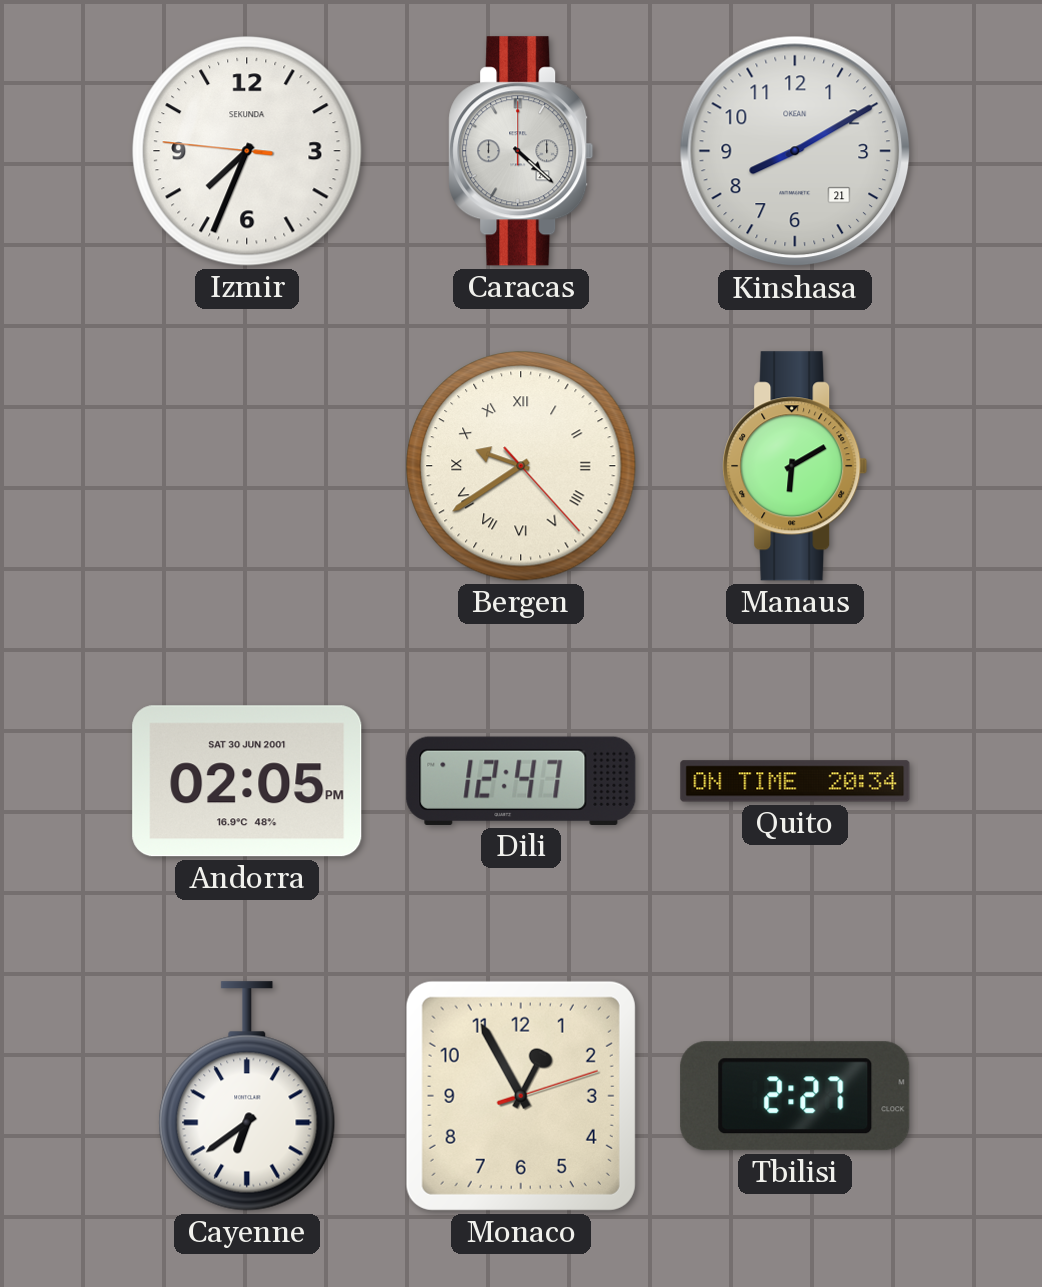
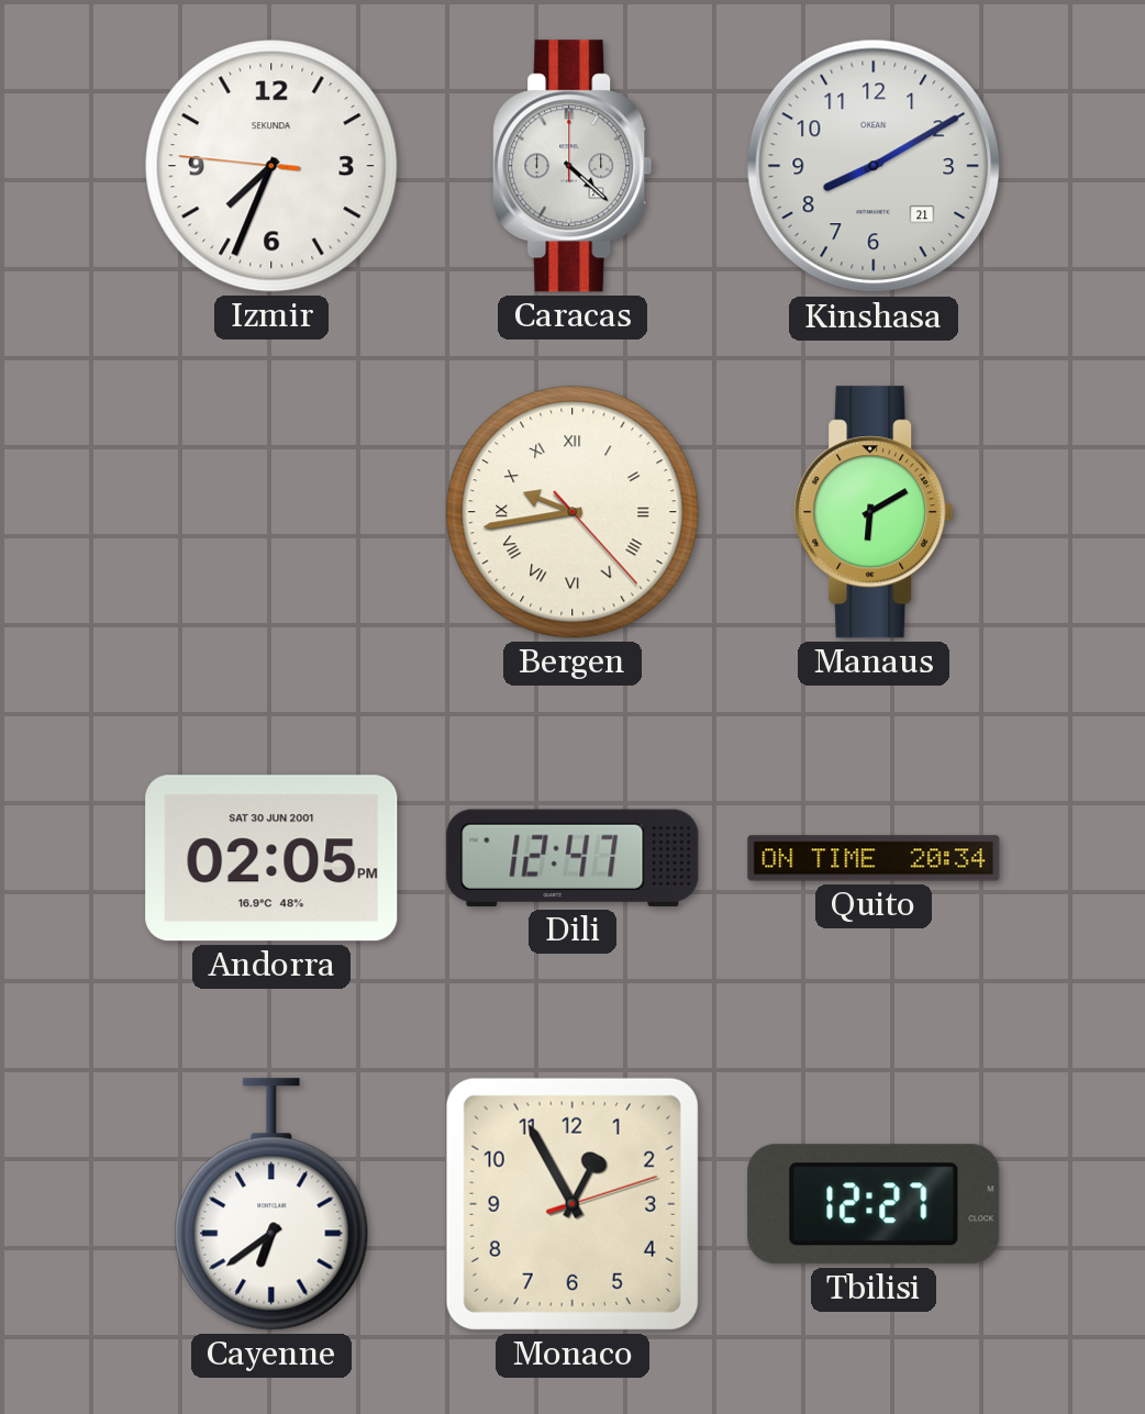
Bergen: 9:39 -> 9:43 (572, 512)
Tbilisi: 2:27 -> 12:27 (874, 1204)
